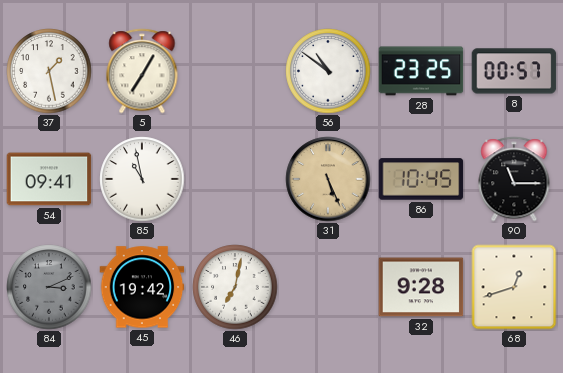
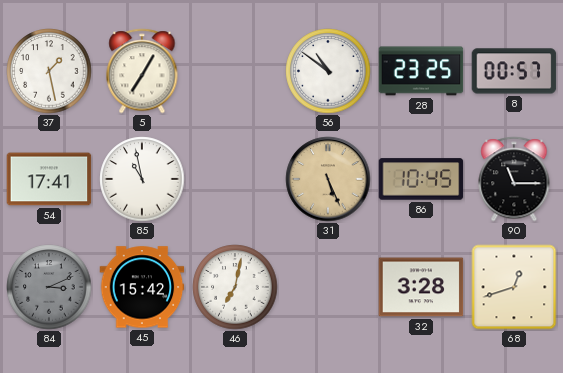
54: 09:41 -> 17:41 (49, 179)
45: 19:42 -> 15:42 (142, 287)
32: 9:28 -> 3:28 (421, 287)
